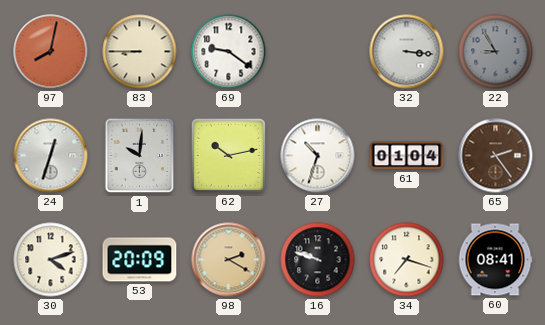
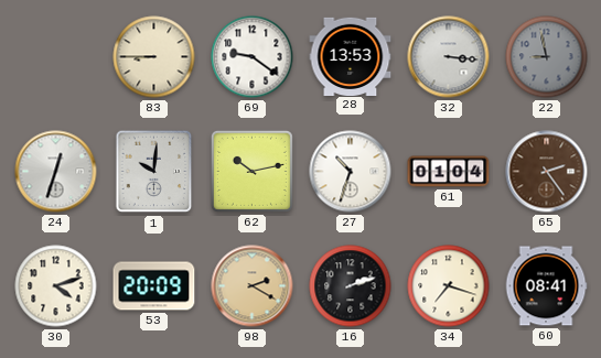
97: 8:02 -> none (51, 52)
28: none -> 13:53 (351, 56)
22: 8:55 -> 8:58 (547, 57)
16: 9:48 -> 2:12 (351, 286)
